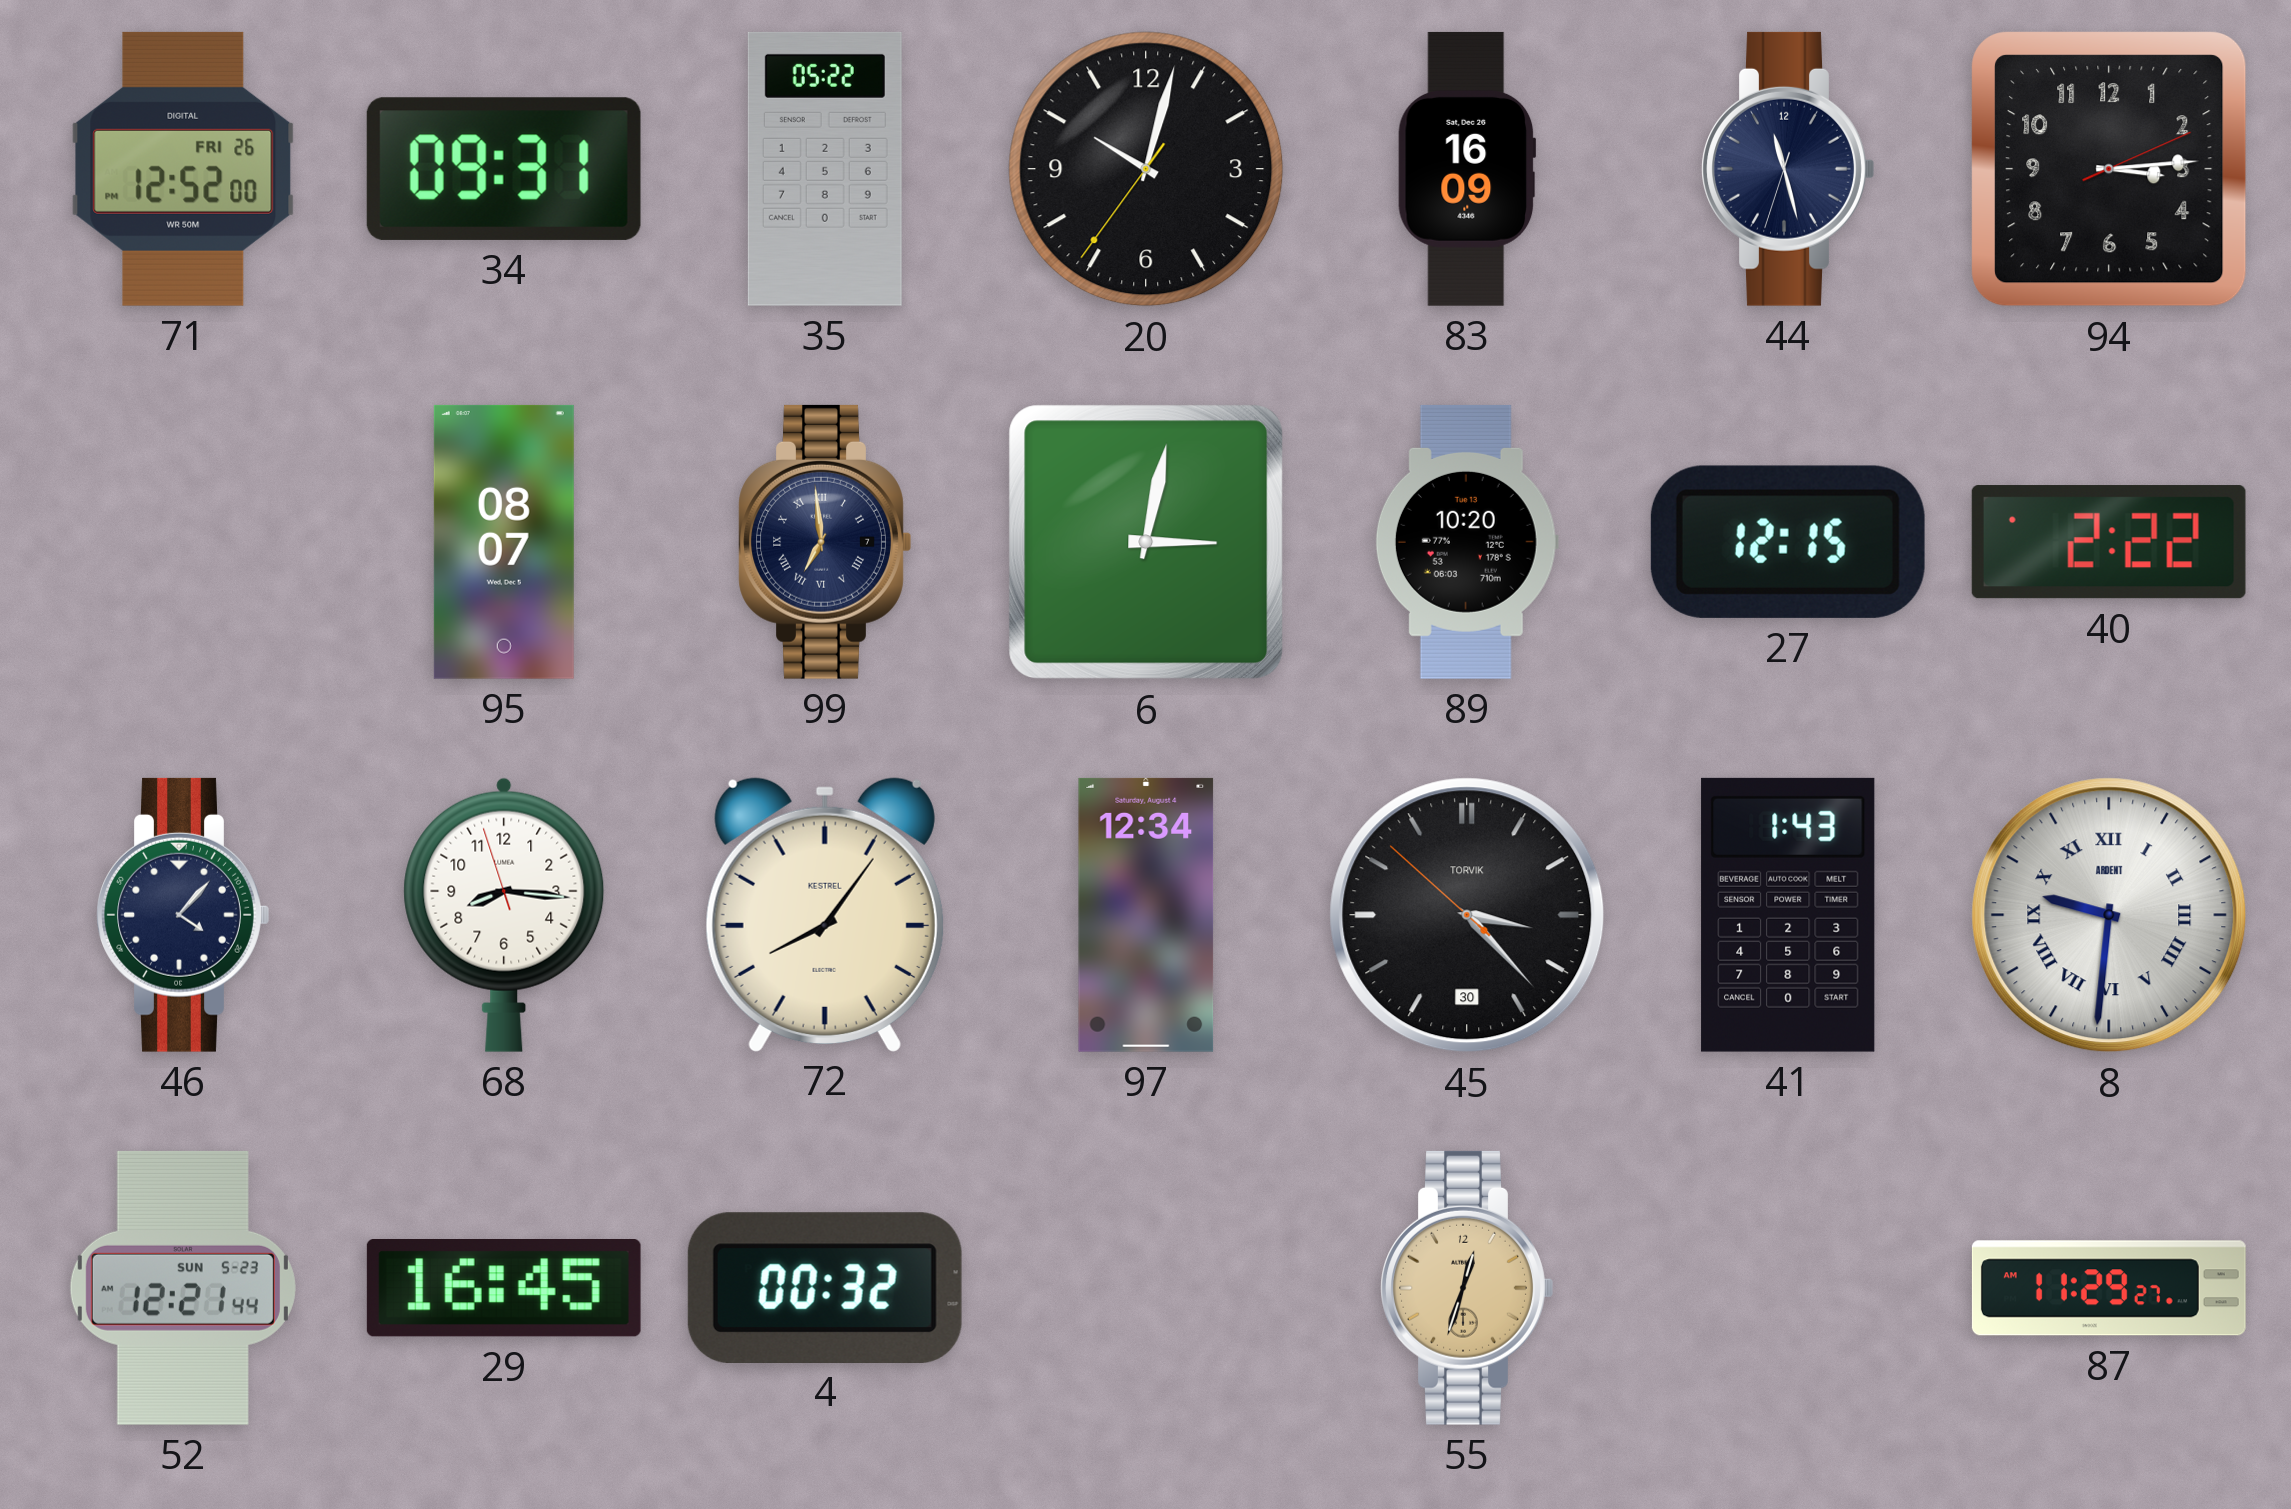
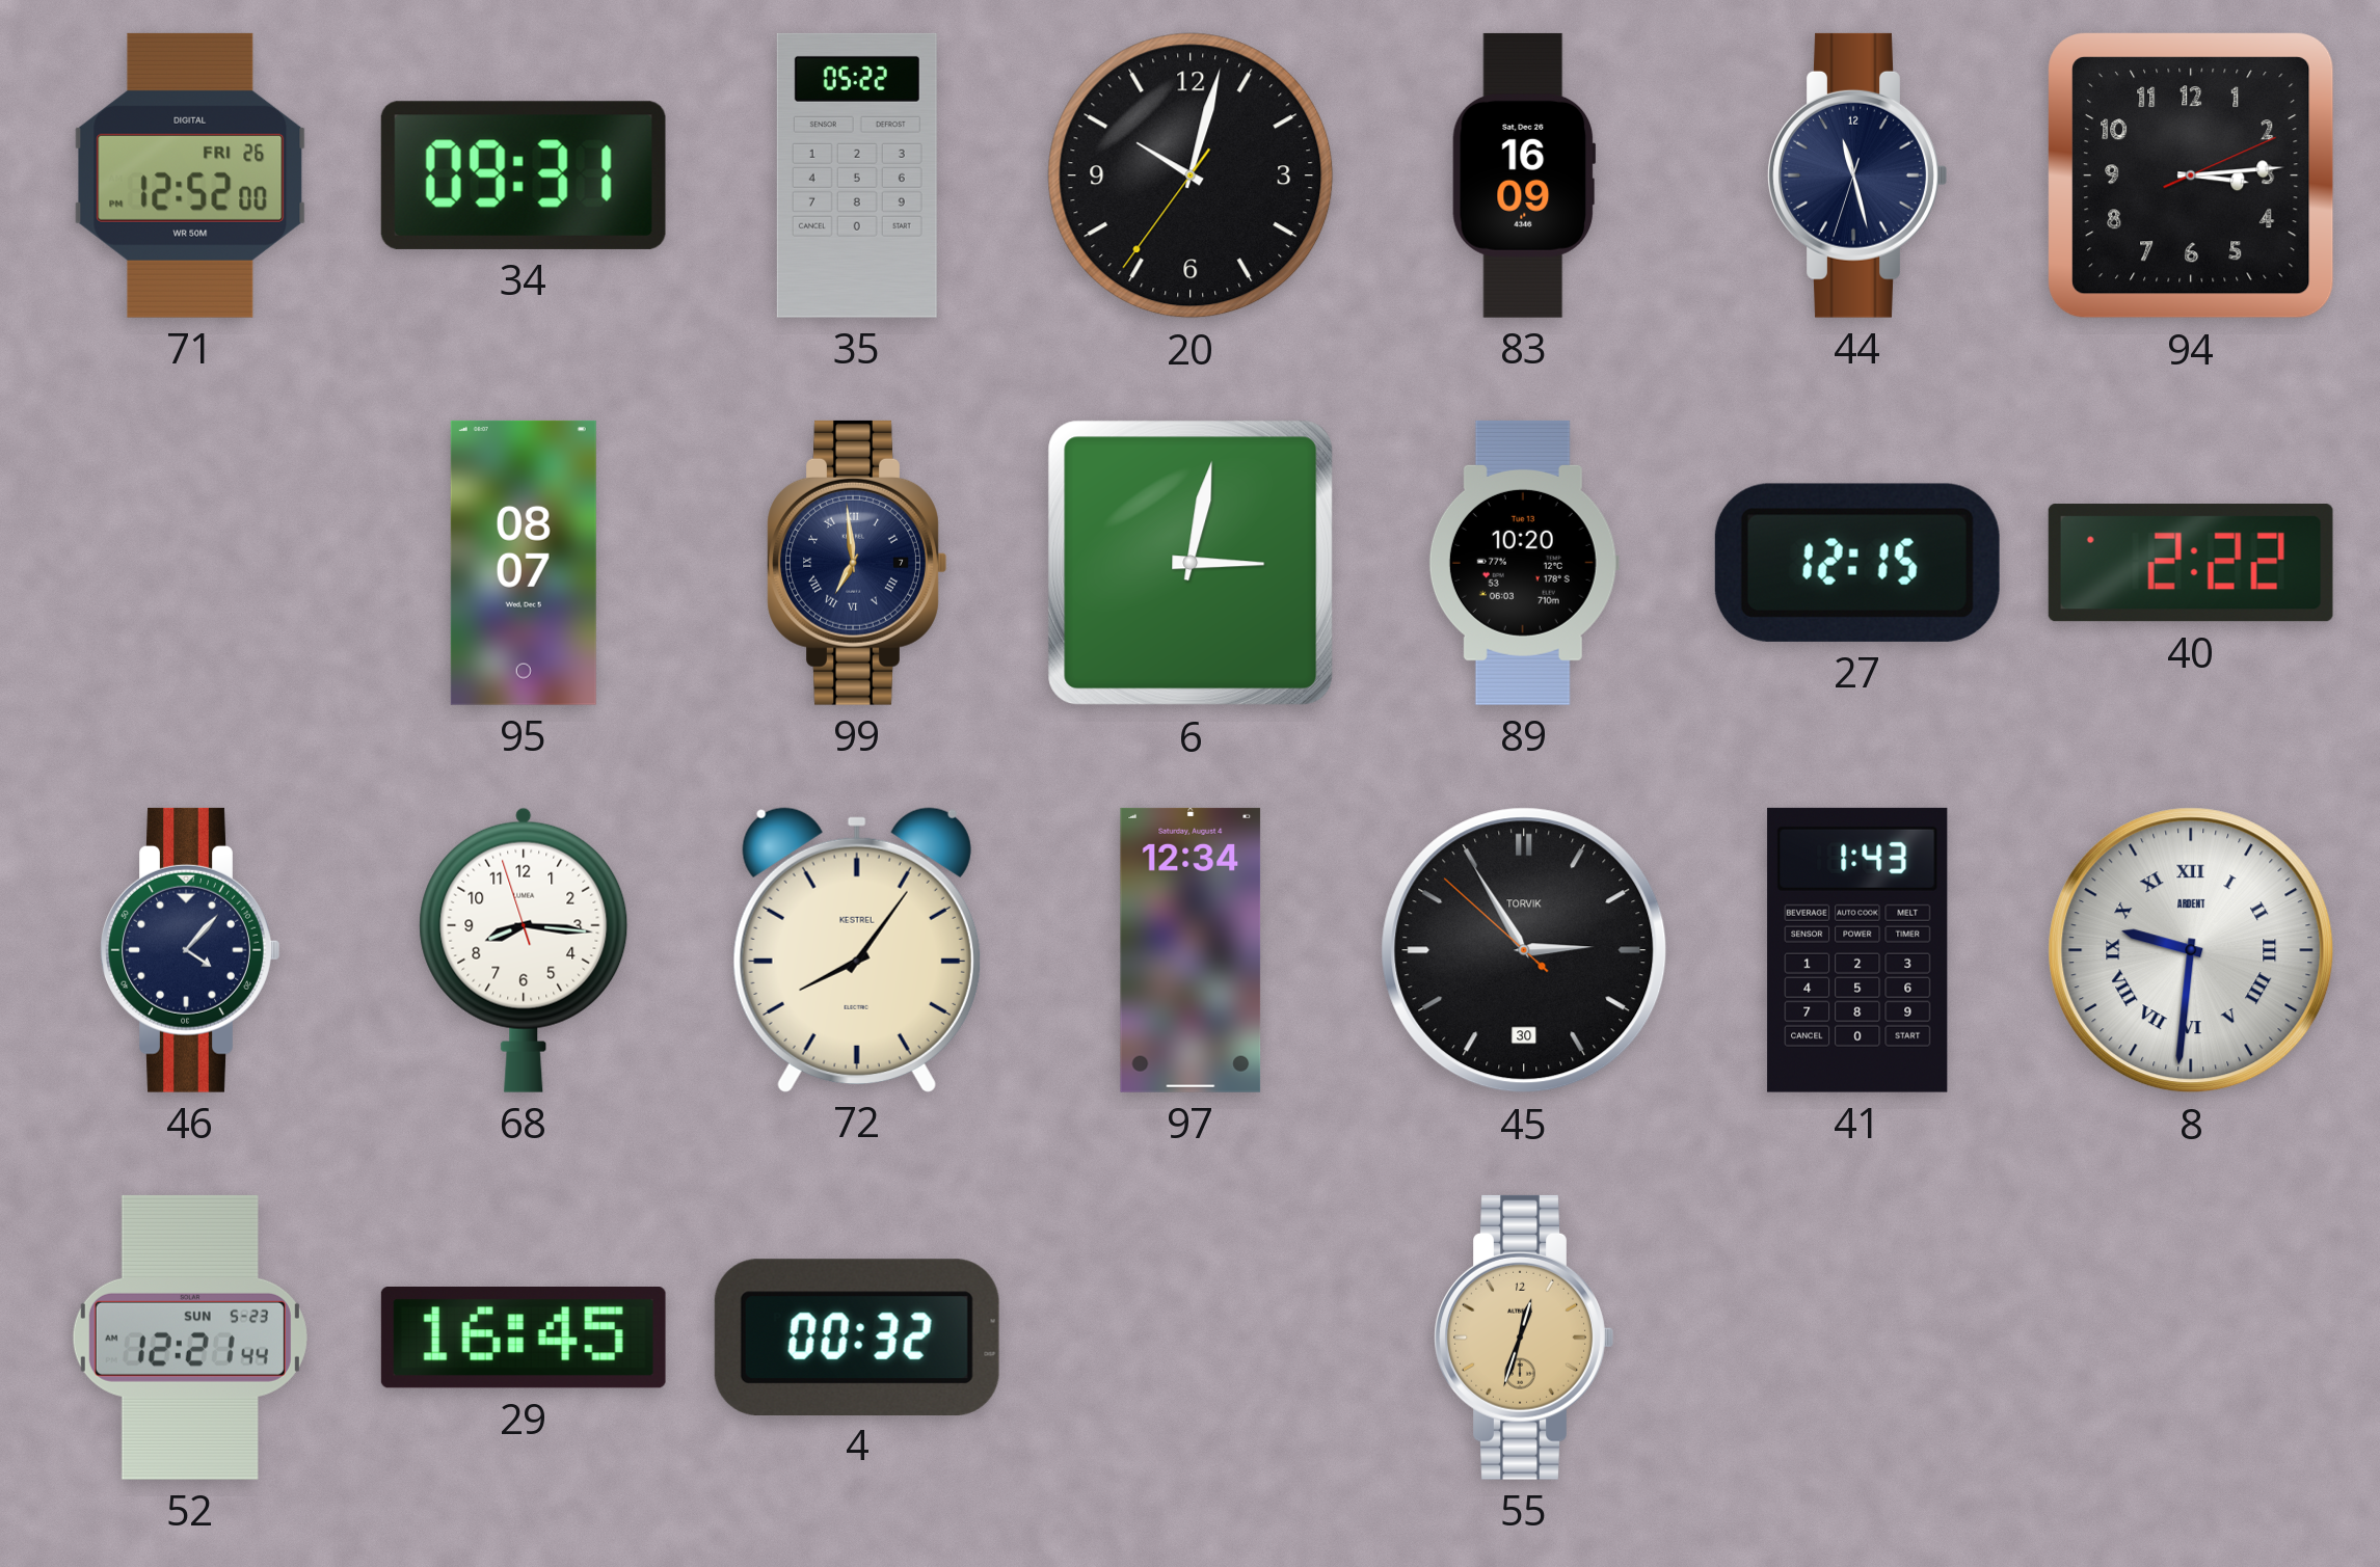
45: 3:22 -> 2:54 (1524, 950)
87: 11:29 -> none (2109, 1288)
